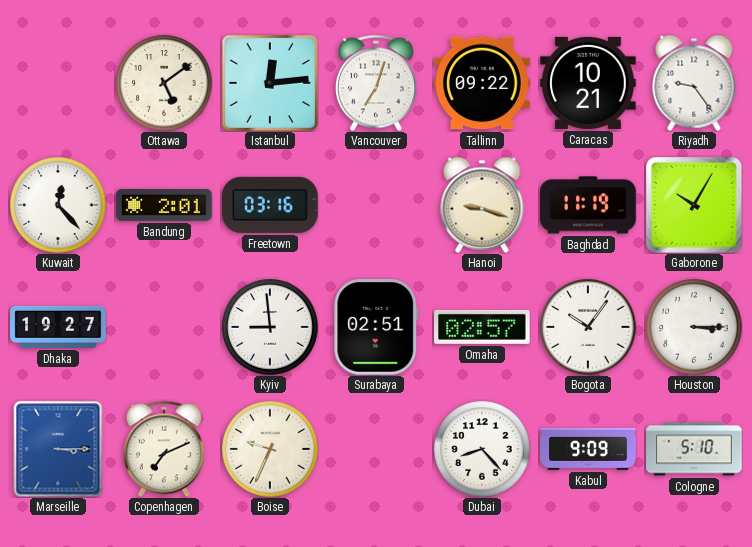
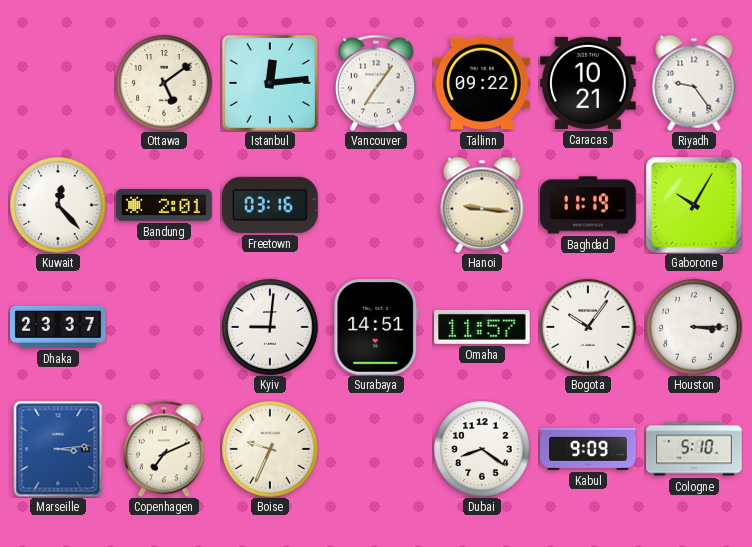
Vancouver: 7:03 -> 7:06 (376, 83)
Hanoi: 9:18 -> 9:16 (482, 205)
Dhaka: 19:27 -> 23:37 (58, 327)
Kyiv: 8:59 -> 9:01 (270, 327)
Surabaya: 02:51 -> 14:51 (376, 327)
Omaha: 02:57 -> 11:57 (482, 327)
Marseille: 3:15 -> 3:14 (58, 449)
Dubai: 8:23 -> 8:21 (482, 449)
